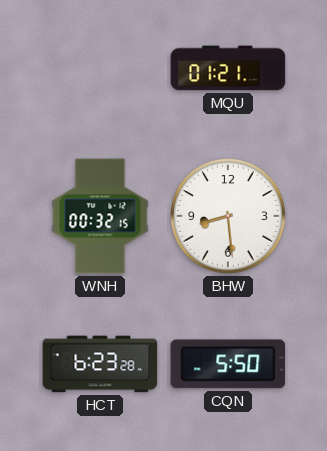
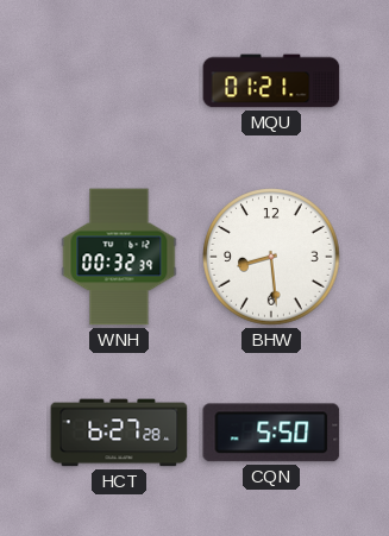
WNH: 00:32:15 -> 00:32:39 (119, 257)
HCT: 6:23 -> 6:27 (119, 433)
